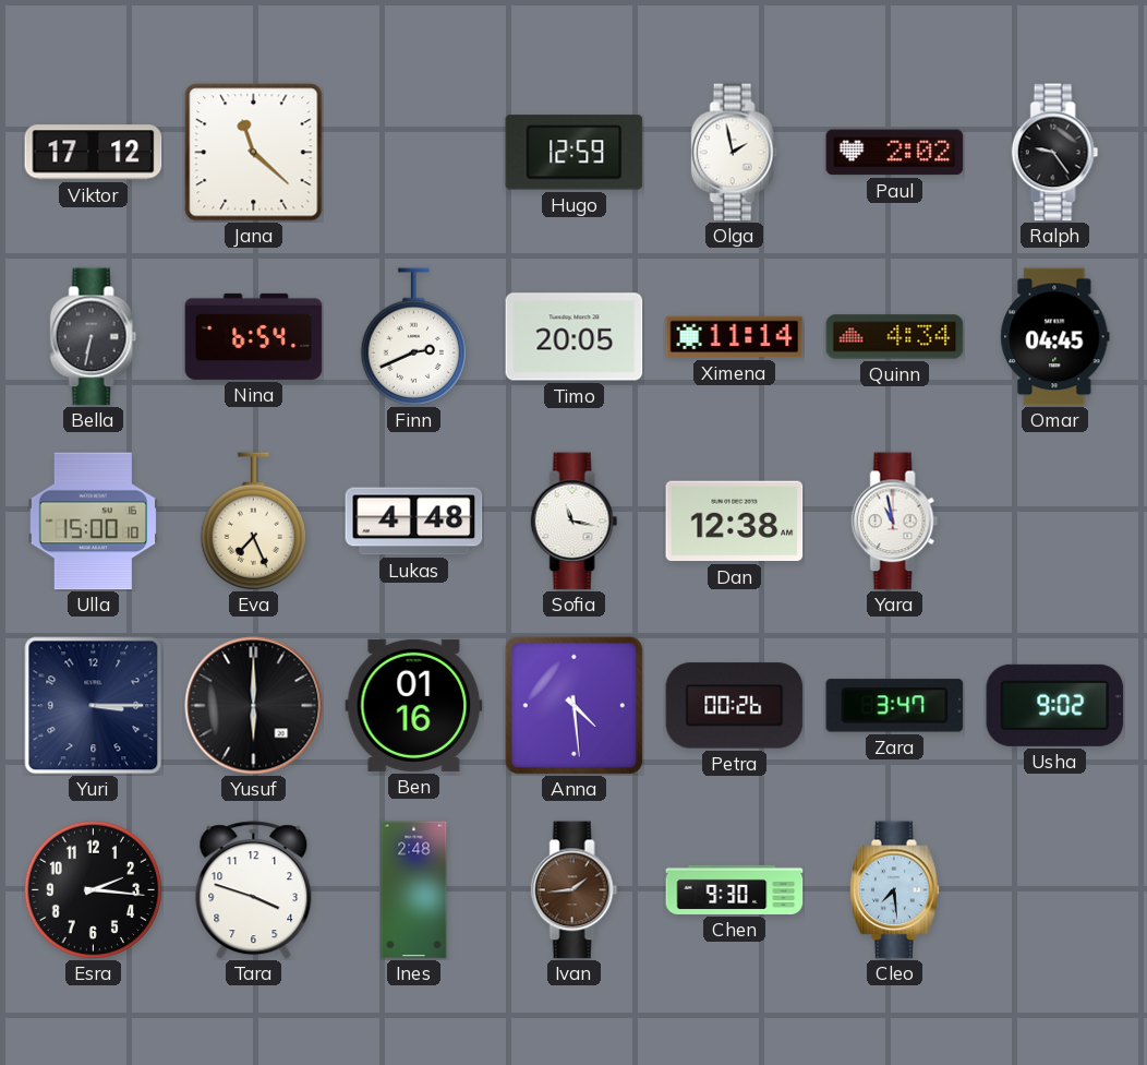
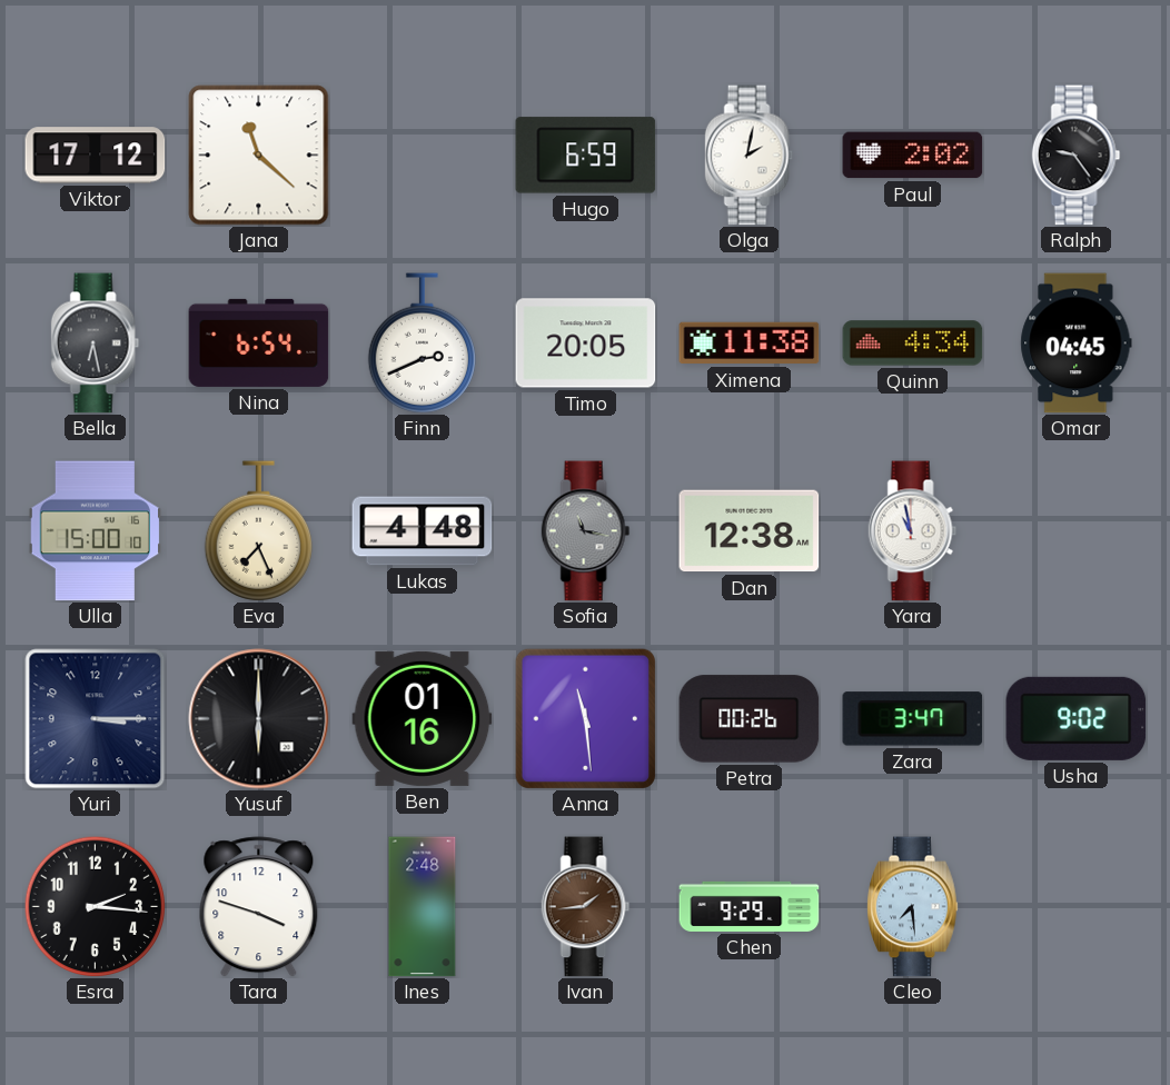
Hugo: 12:59 -> 6:59 (586, 156)
Olga: 1:58 -> 2:02 (750, 156)
Bella: 6:32 -> 6:28 (96, 344)
Ximena: 11:14 -> 11:38 (750, 344)
Sofia dial: white -> grey (586, 531)
Anna: 4:29 -> 11:29 (585, 718)
Chen: 9:30 -> 9:29 (750, 906)
